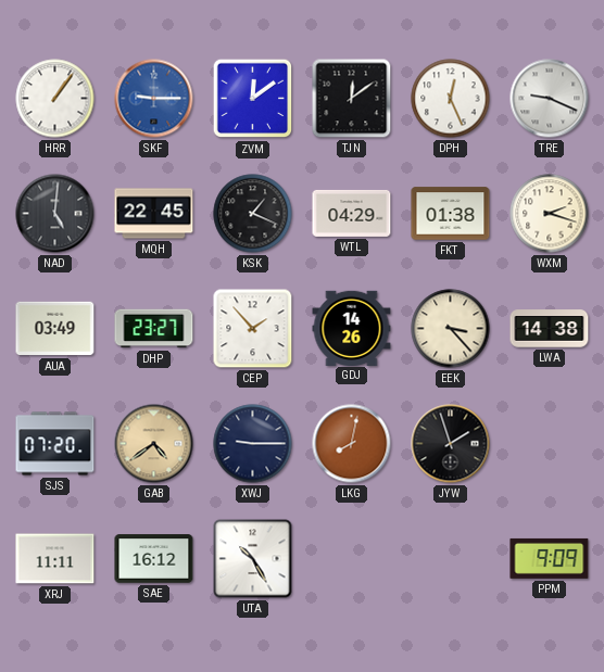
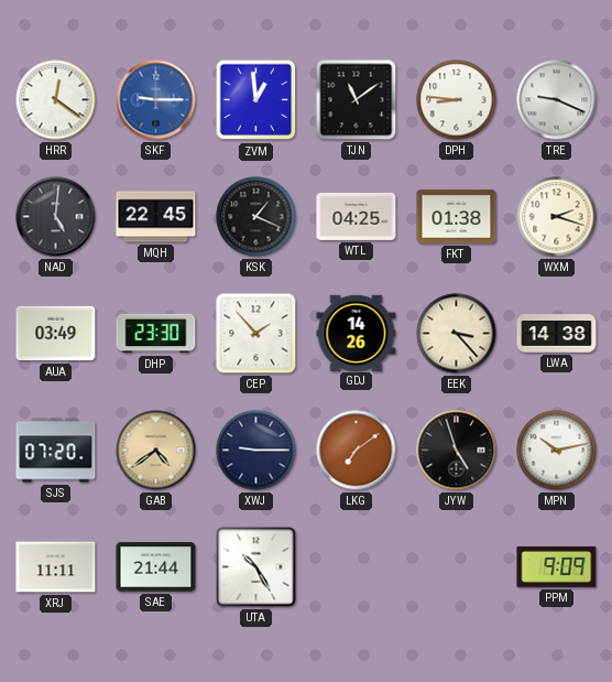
HRR: 1:06 -> 12:21 (56, 100)
ZVM: 12:09 -> 12:59 (256, 100)
TJN: 12:09 -> 11:09 (357, 100)
DPH: 12:26 -> 8:46 (457, 100)
WTL: 04:29 -> 04:25 (357, 216)
DHP: 23:27 -> 23:30 (156, 334)
LKG: 8:02 -> 7:09 (357, 451)
JYW: 1:57 -> 4:57 (457, 451)
MPN: none -> 10:13 (557, 451)
SAE: 16:12 -> 21:44 (156, 567)
